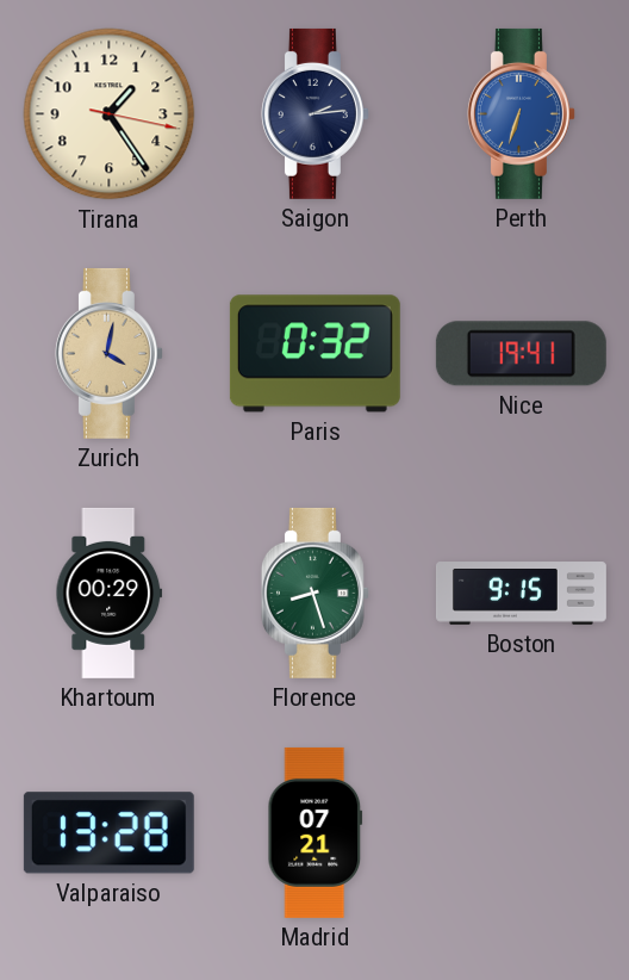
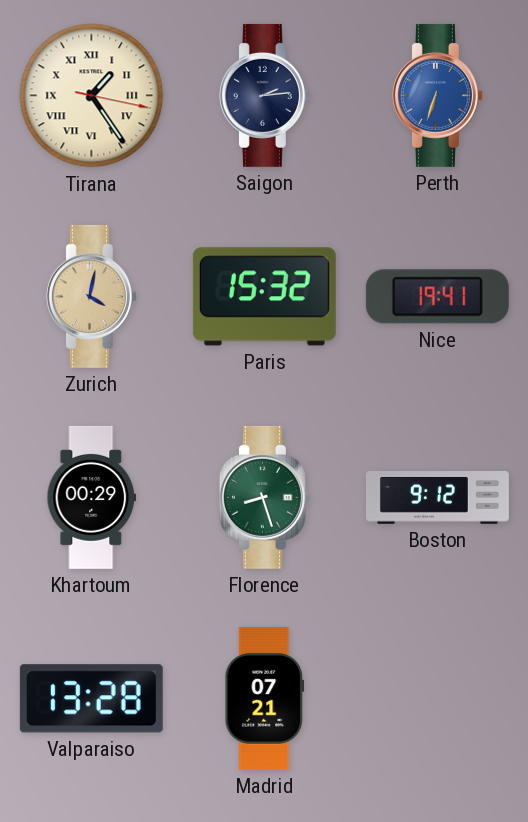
Tirana numerals: Arabic -> Roman (92, 96)
Paris: 0:32 -> 15:32 (264, 297)
Boston: 9:15 -> 9:12 (437, 498)
